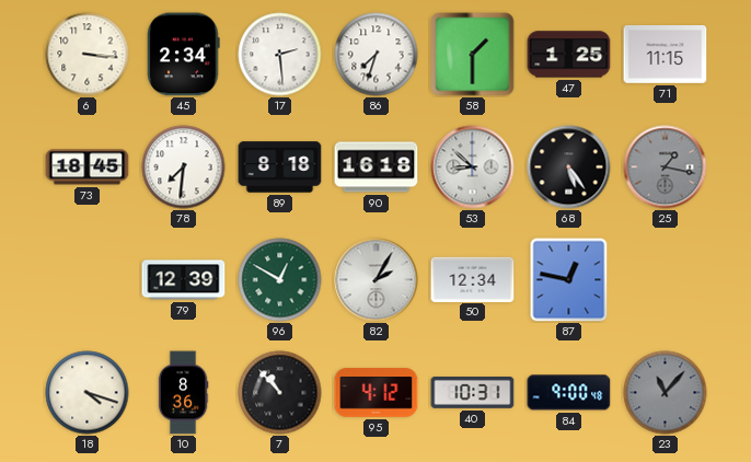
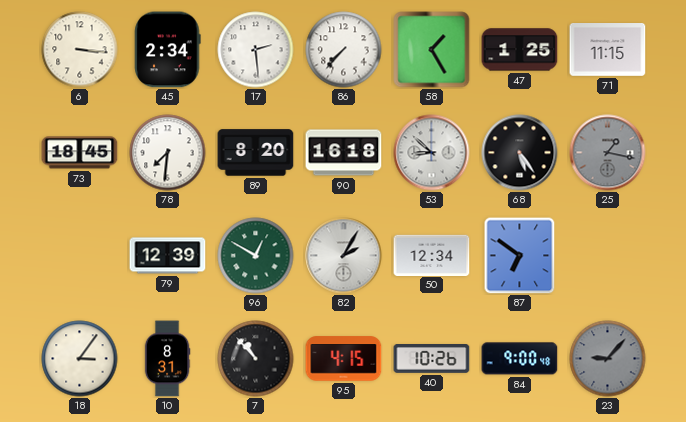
86: 7:33 -> 7:37 (344, 50)
58: 1:30 -> 1:25 (432, 50)
89: 8:18 -> 8:20 (256, 153)
87: 12:47 -> 6:51 (520, 255)
18: 4:18 -> 3:06 (80, 359)
10: 8:36 -> 8:31 (167, 359)
95: 4:12 -> 4:15 (344, 359)
40: 10:31 -> 10:26 (432, 359)
23: 11:07 -> 9:07 (608, 359)
